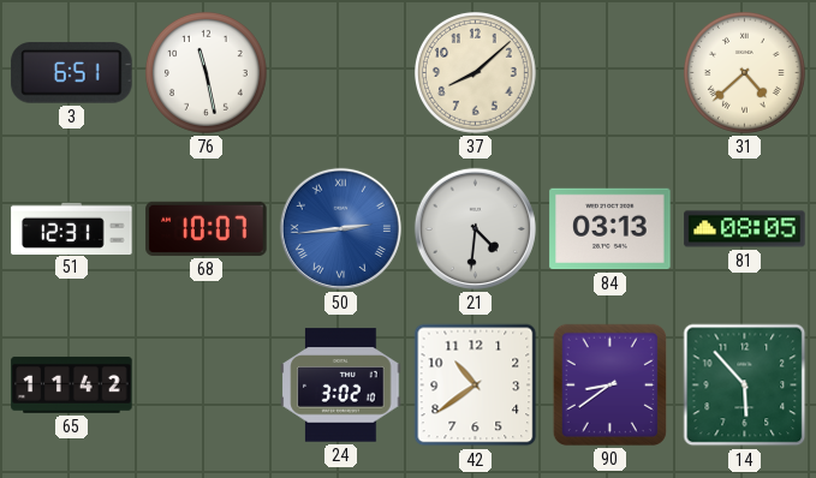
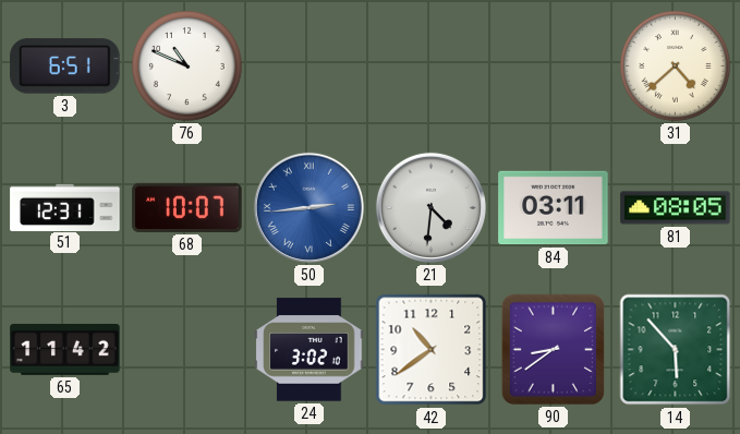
76: 11:28 -> 10:49 (186, 65)
37: 8:08 -> none (475, 72)
84: 03:13 -> 03:11 (554, 208)
